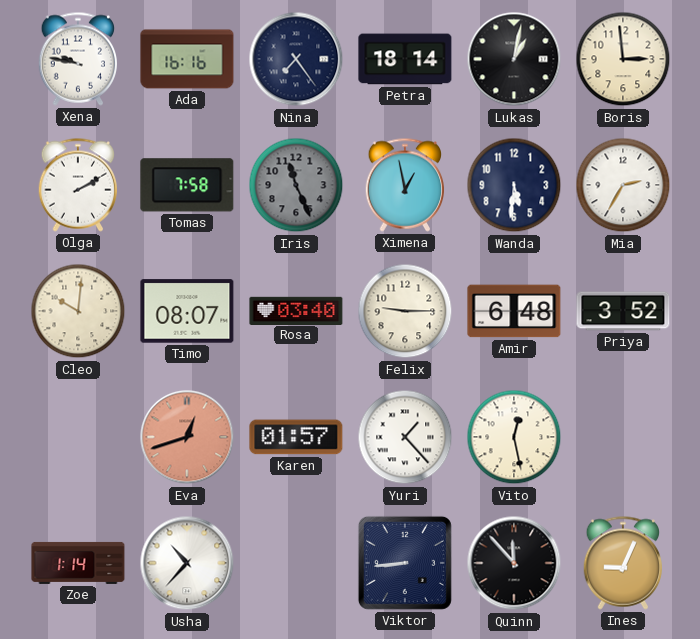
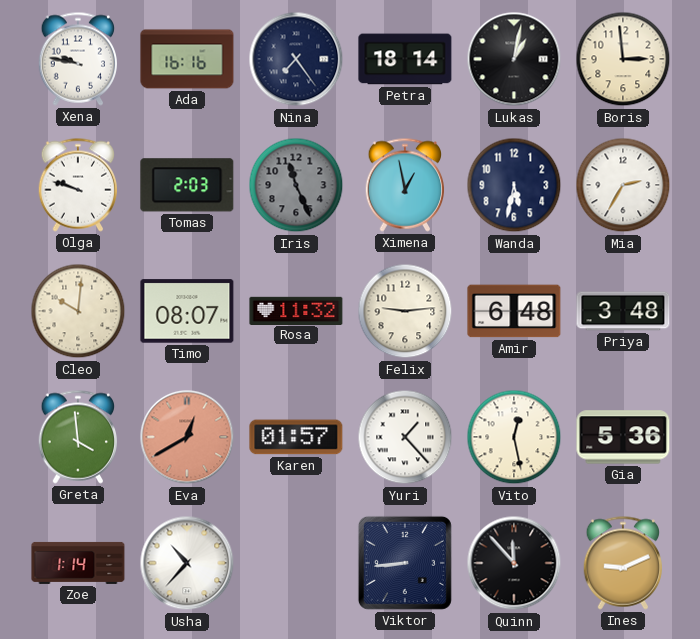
Olga: 2:10 -> 9:48 (78, 185)
Tomas: 7:58 -> 2:03 (187, 185)
Wanda: 5:31 -> 5:32 (514, 185)
Rosa: 03:40 -> 11:32 (296, 310)
Felix: 9:15 -> 9:14 (405, 311)
Priya: 3:52 -> 3:48 (623, 311)
Greta: none -> 3:59 (78, 437)
Eva: 12:42 -> 12:40 (187, 437)
Gia: none -> 5:36 (623, 437)
Ines: 9:04 -> 9:11 (623, 563)
